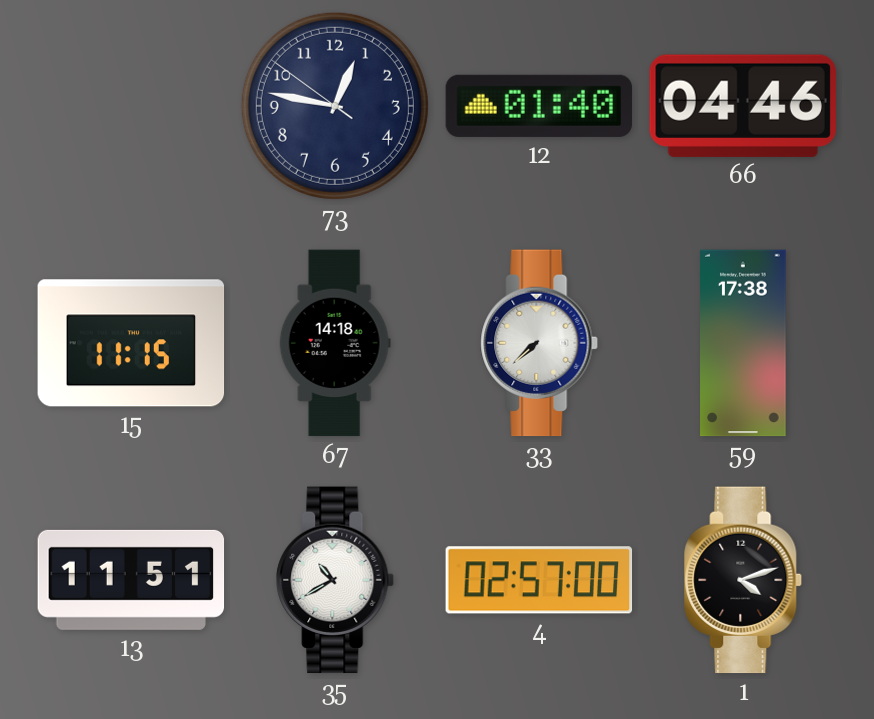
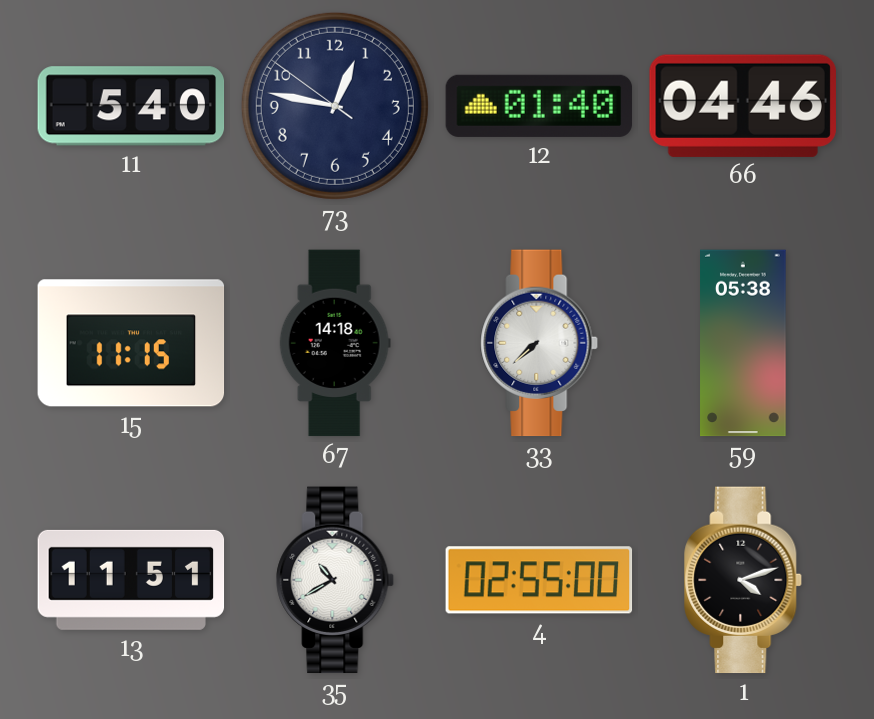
11: none -> 5:40 (131, 106)
59: 17:38 -> 05:38 (743, 343)
4: 02:57 -> 02:55 (539, 580)
